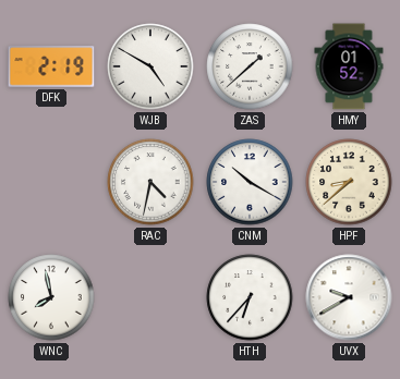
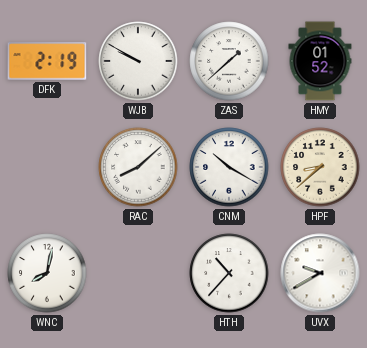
WJB: 4:50 -> 9:50 (138, 61)
RAC: 4:32 -> 8:08 (138, 167)
WNC: 7:58 -> 8:02 (47, 273)
HTH: 6:37 -> 10:37 (229, 273)
